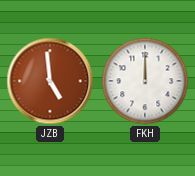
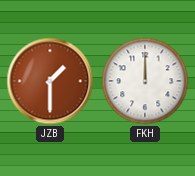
JZB: 4:59 -> 1:30 (50, 81)
